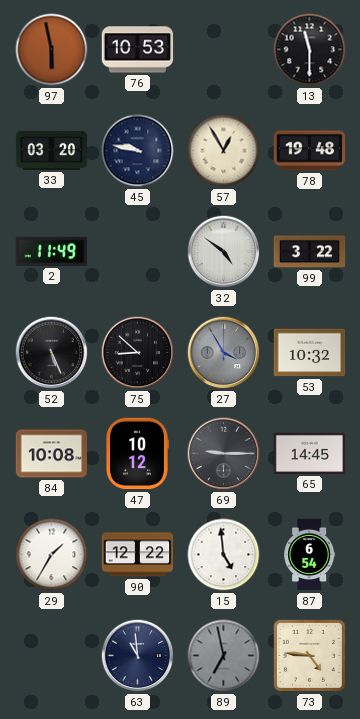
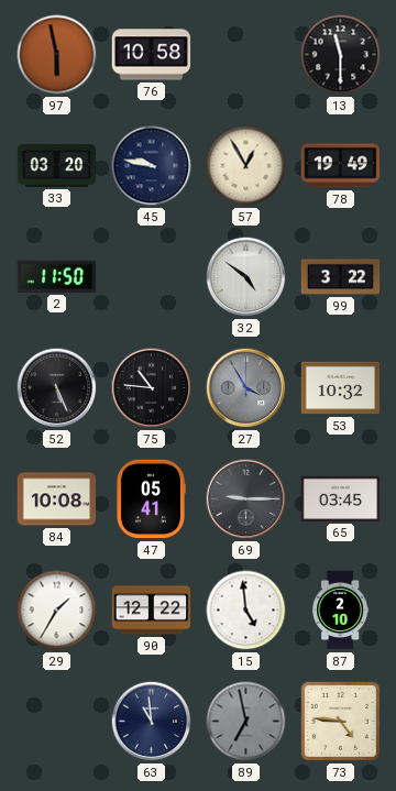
76: 10:53 -> 10:58 (152, 55)
78: 19:48 -> 19:49 (341, 166)
2: 11:49 -> 11:50 (57, 276)
75: 8:52 -> 10:46 (152, 388)
47: 10:12 -> 05:41 (152, 499)
65: 14:45 -> 03:45 (341, 498)
87: 6:54 -> 2:10 (341, 611)
